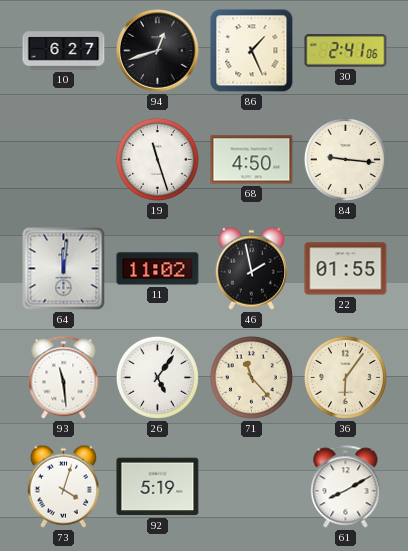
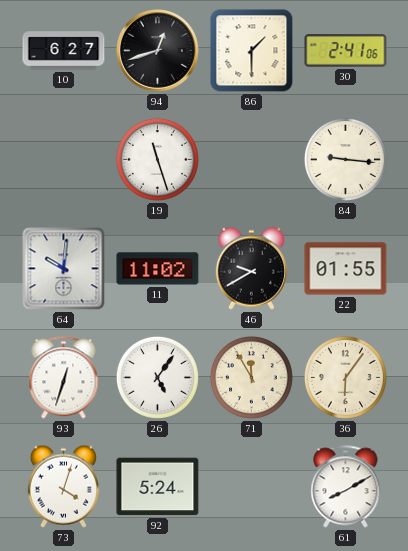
86: 1:26 -> 1:30 (252, 51)
68: 4:50 -> none (252, 160)
64: 12:01 -> 10:01 (64, 269)
46: 1:58 -> 9:40 (251, 268)
93: 11:29 -> 12:33 (64, 378)
71: 11:23 -> 11:55 (251, 377)
92: 5:19 -> 5:24 (158, 487)
